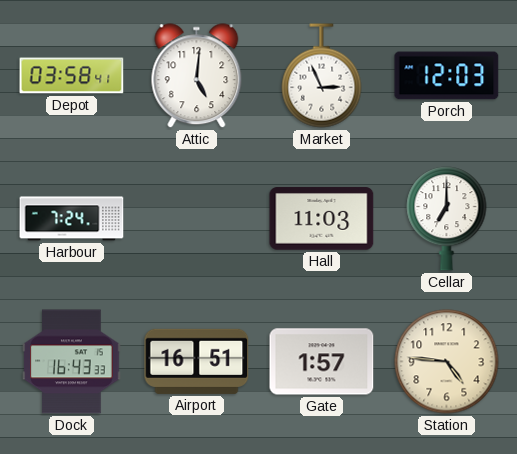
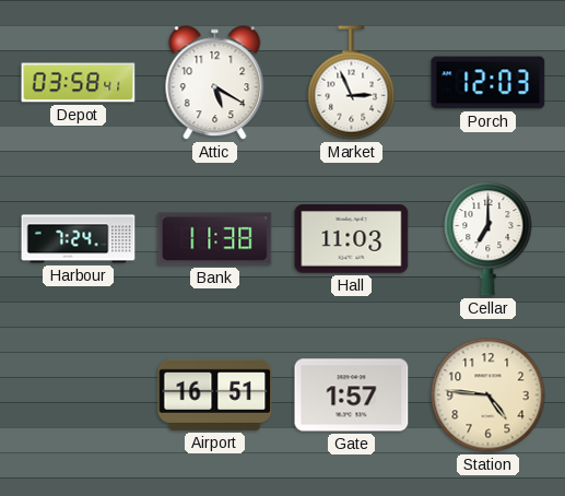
Attic: 5:01 -> 5:20 (215, 83)
Bank: none -> 11:38 (215, 239)
Dock: 16:43 -> none (72, 362)
